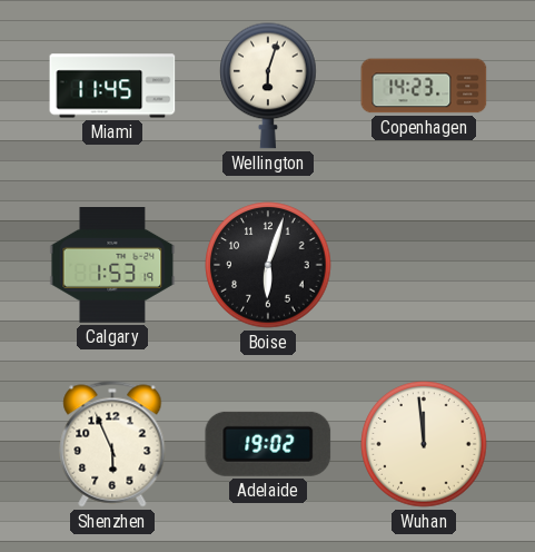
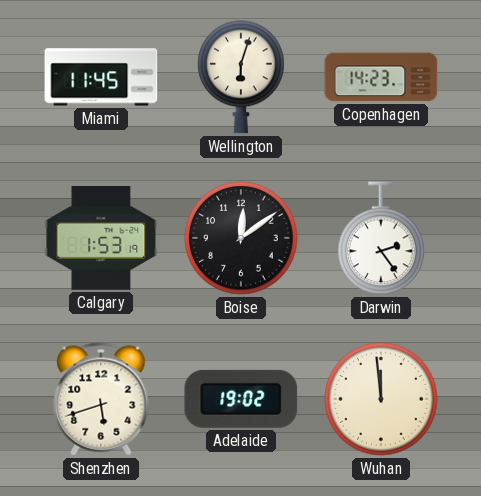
Boise: 6:03 -> 12:09 (241, 238)
Darwin: none -> 2:24 (381, 238)
Shenzhen: 5:56 -> 5:42 (101, 399)
